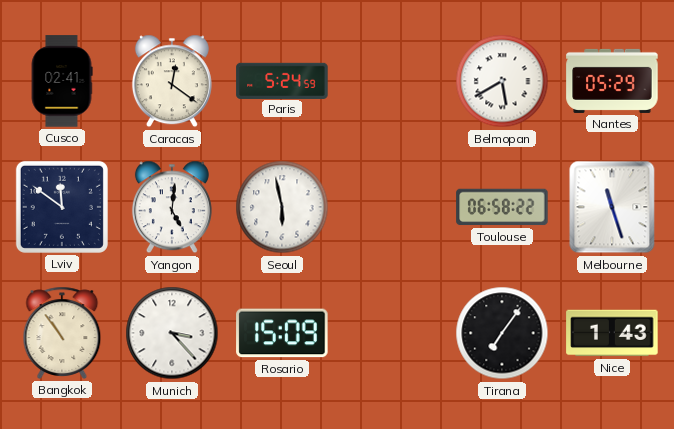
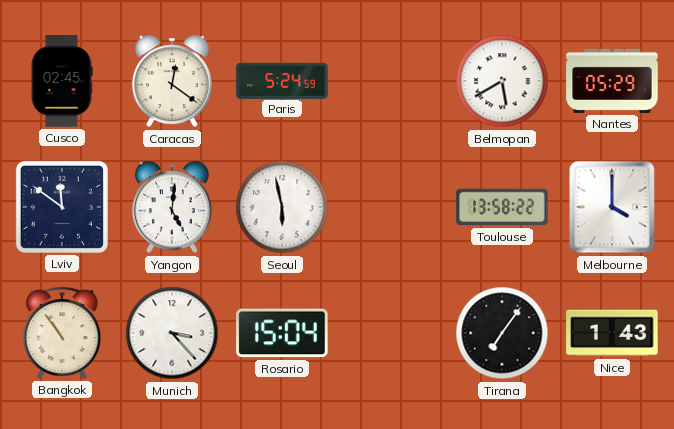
Cusco: 02:41 -> 02:45 (62, 81)
Toulouse: 06:58 -> 13:58 (502, 207)
Melbourne: 11:27 -> 4:00 (612, 207)
Rosario: 15:09 -> 15:04 (282, 333)
